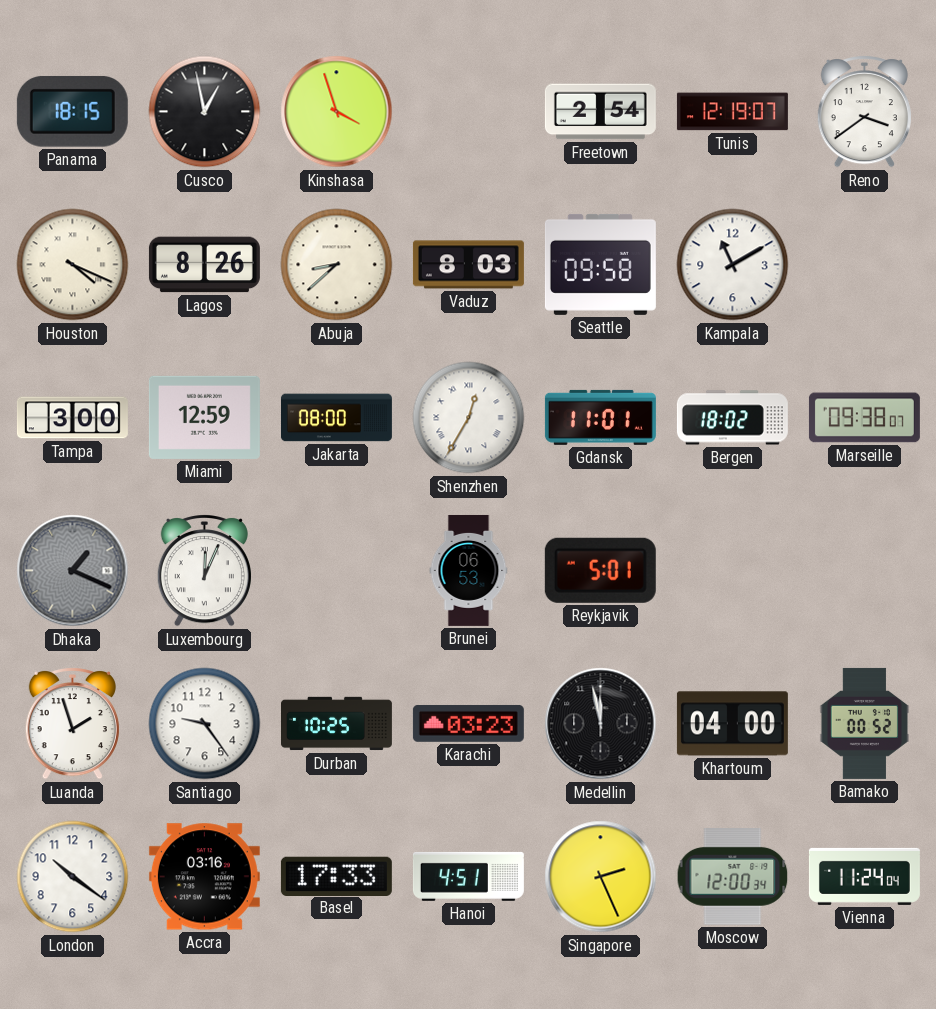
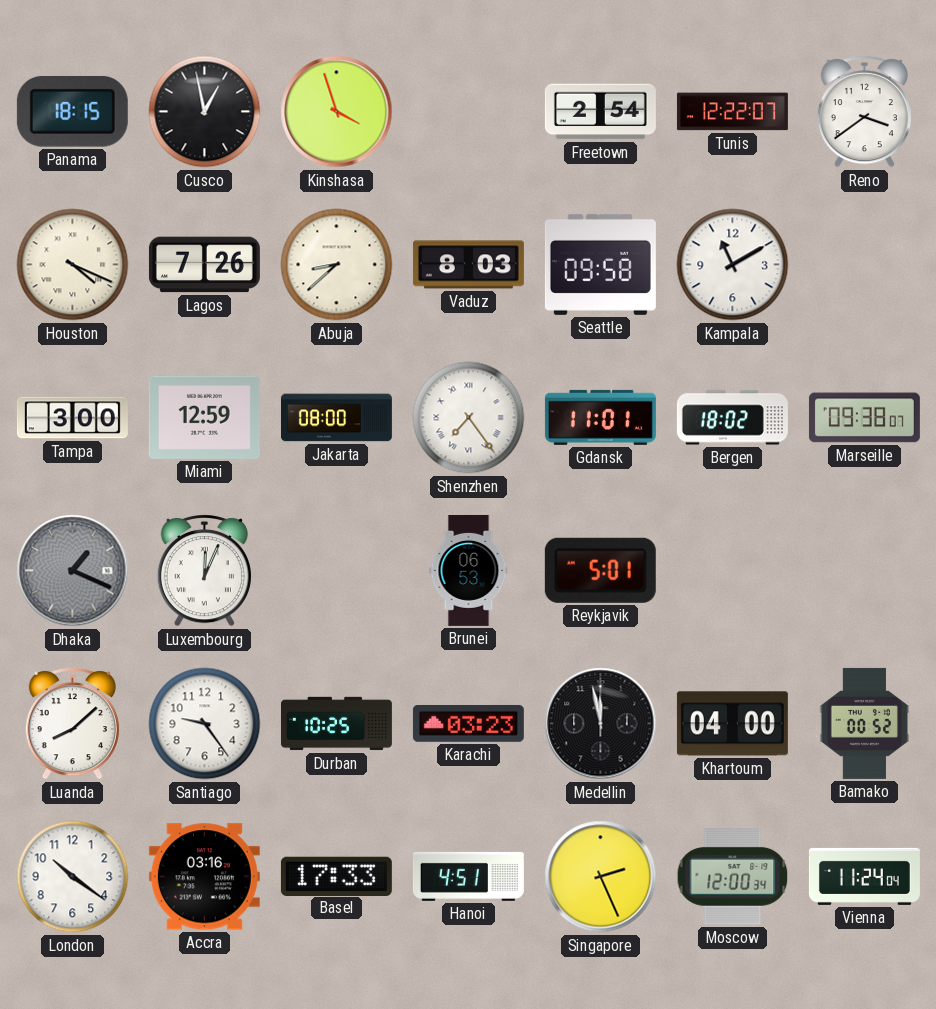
Tunis: 12:19 -> 12:22 (732, 112)
Lagos: 8:26 -> 7:26 (204, 265)
Shenzhen: 12:35 -> 7:24 (469, 418)
Luanda: 1:57 -> 8:08 (72, 724)
